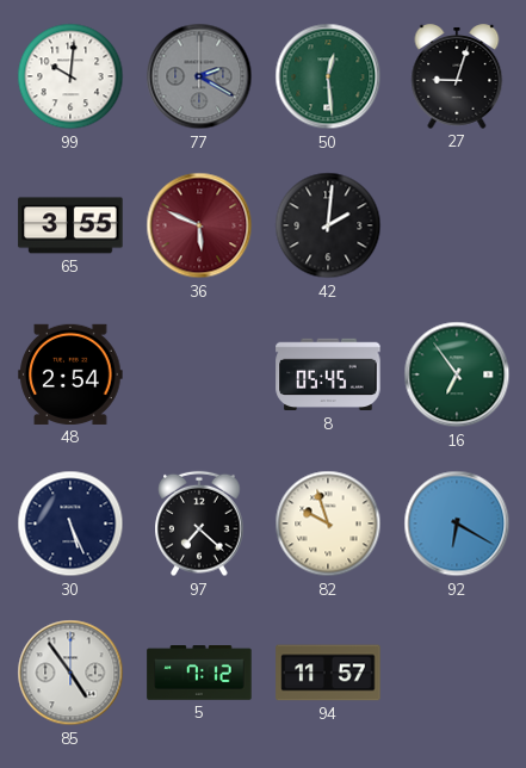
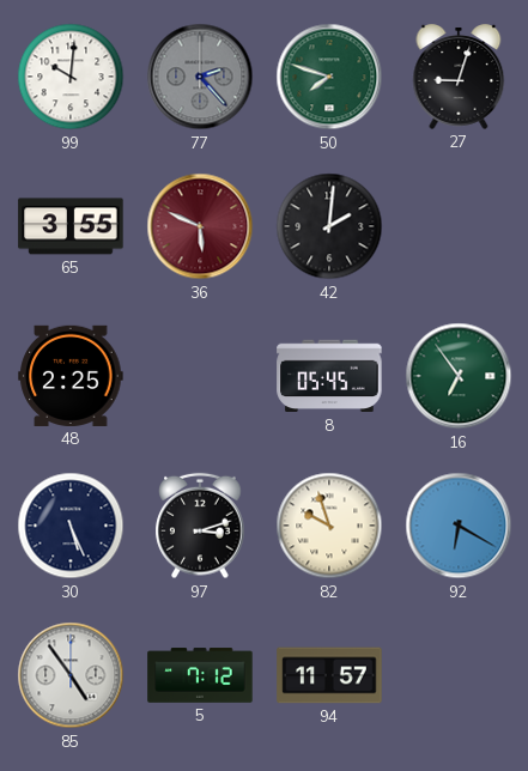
77: 2:20 -> 2:23 (200, 77)
50: 12:29 -> 7:48 (329, 77)
48: 2:54 -> 2:25 (71, 376)
97: 7:22 -> 3:12 (200, 526)
